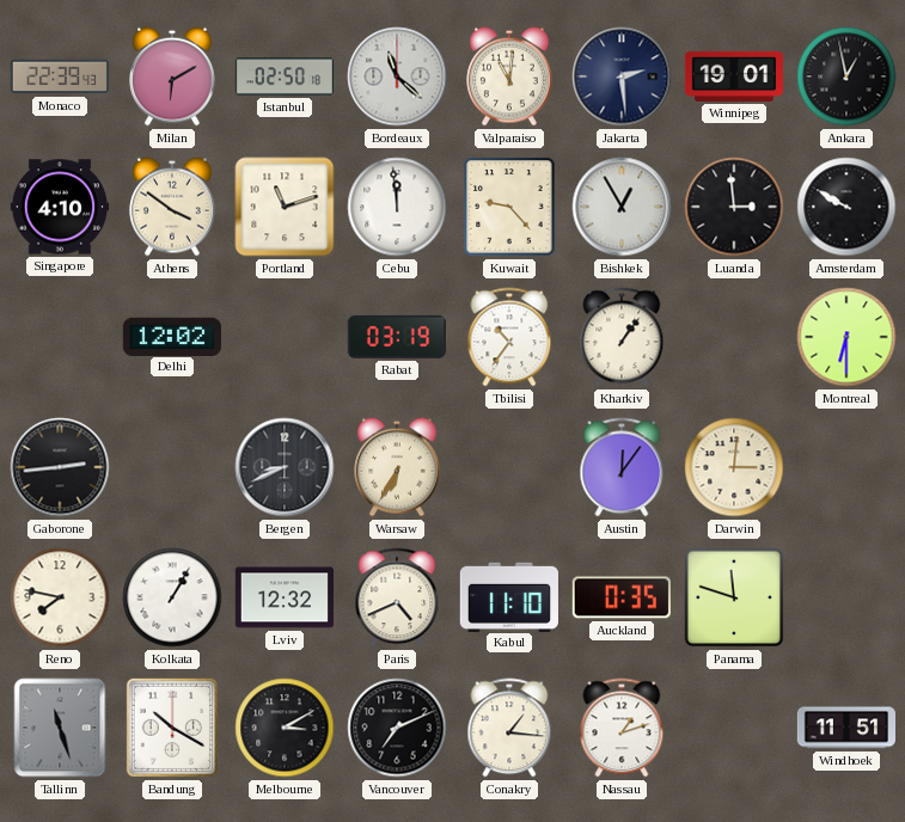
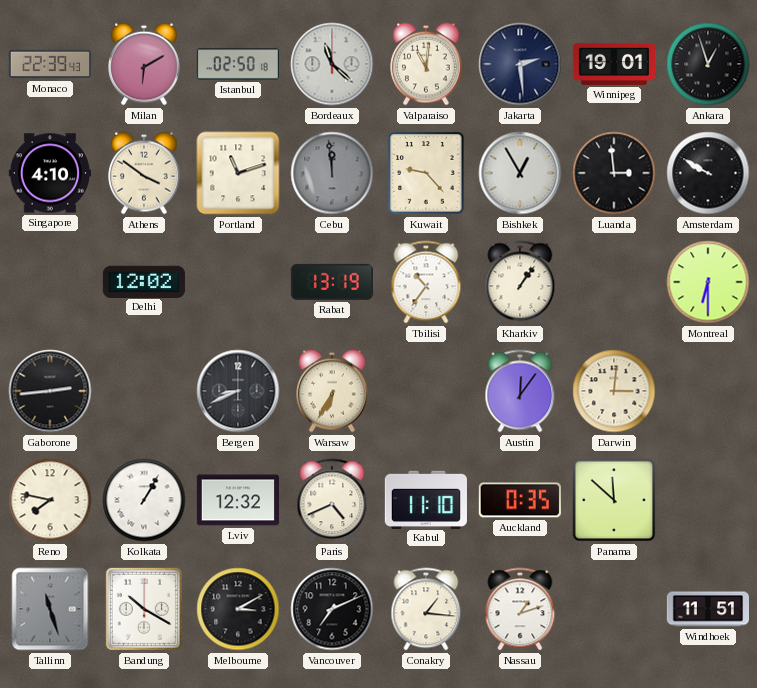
Ankara: 12:58 -> 12:57 (708, 64)
Cebu dial: white -> grey (332, 173)
Rabat: 03:19 -> 13:19 (331, 282)
Panama: 11:48 -> 11:52 (614, 500)
